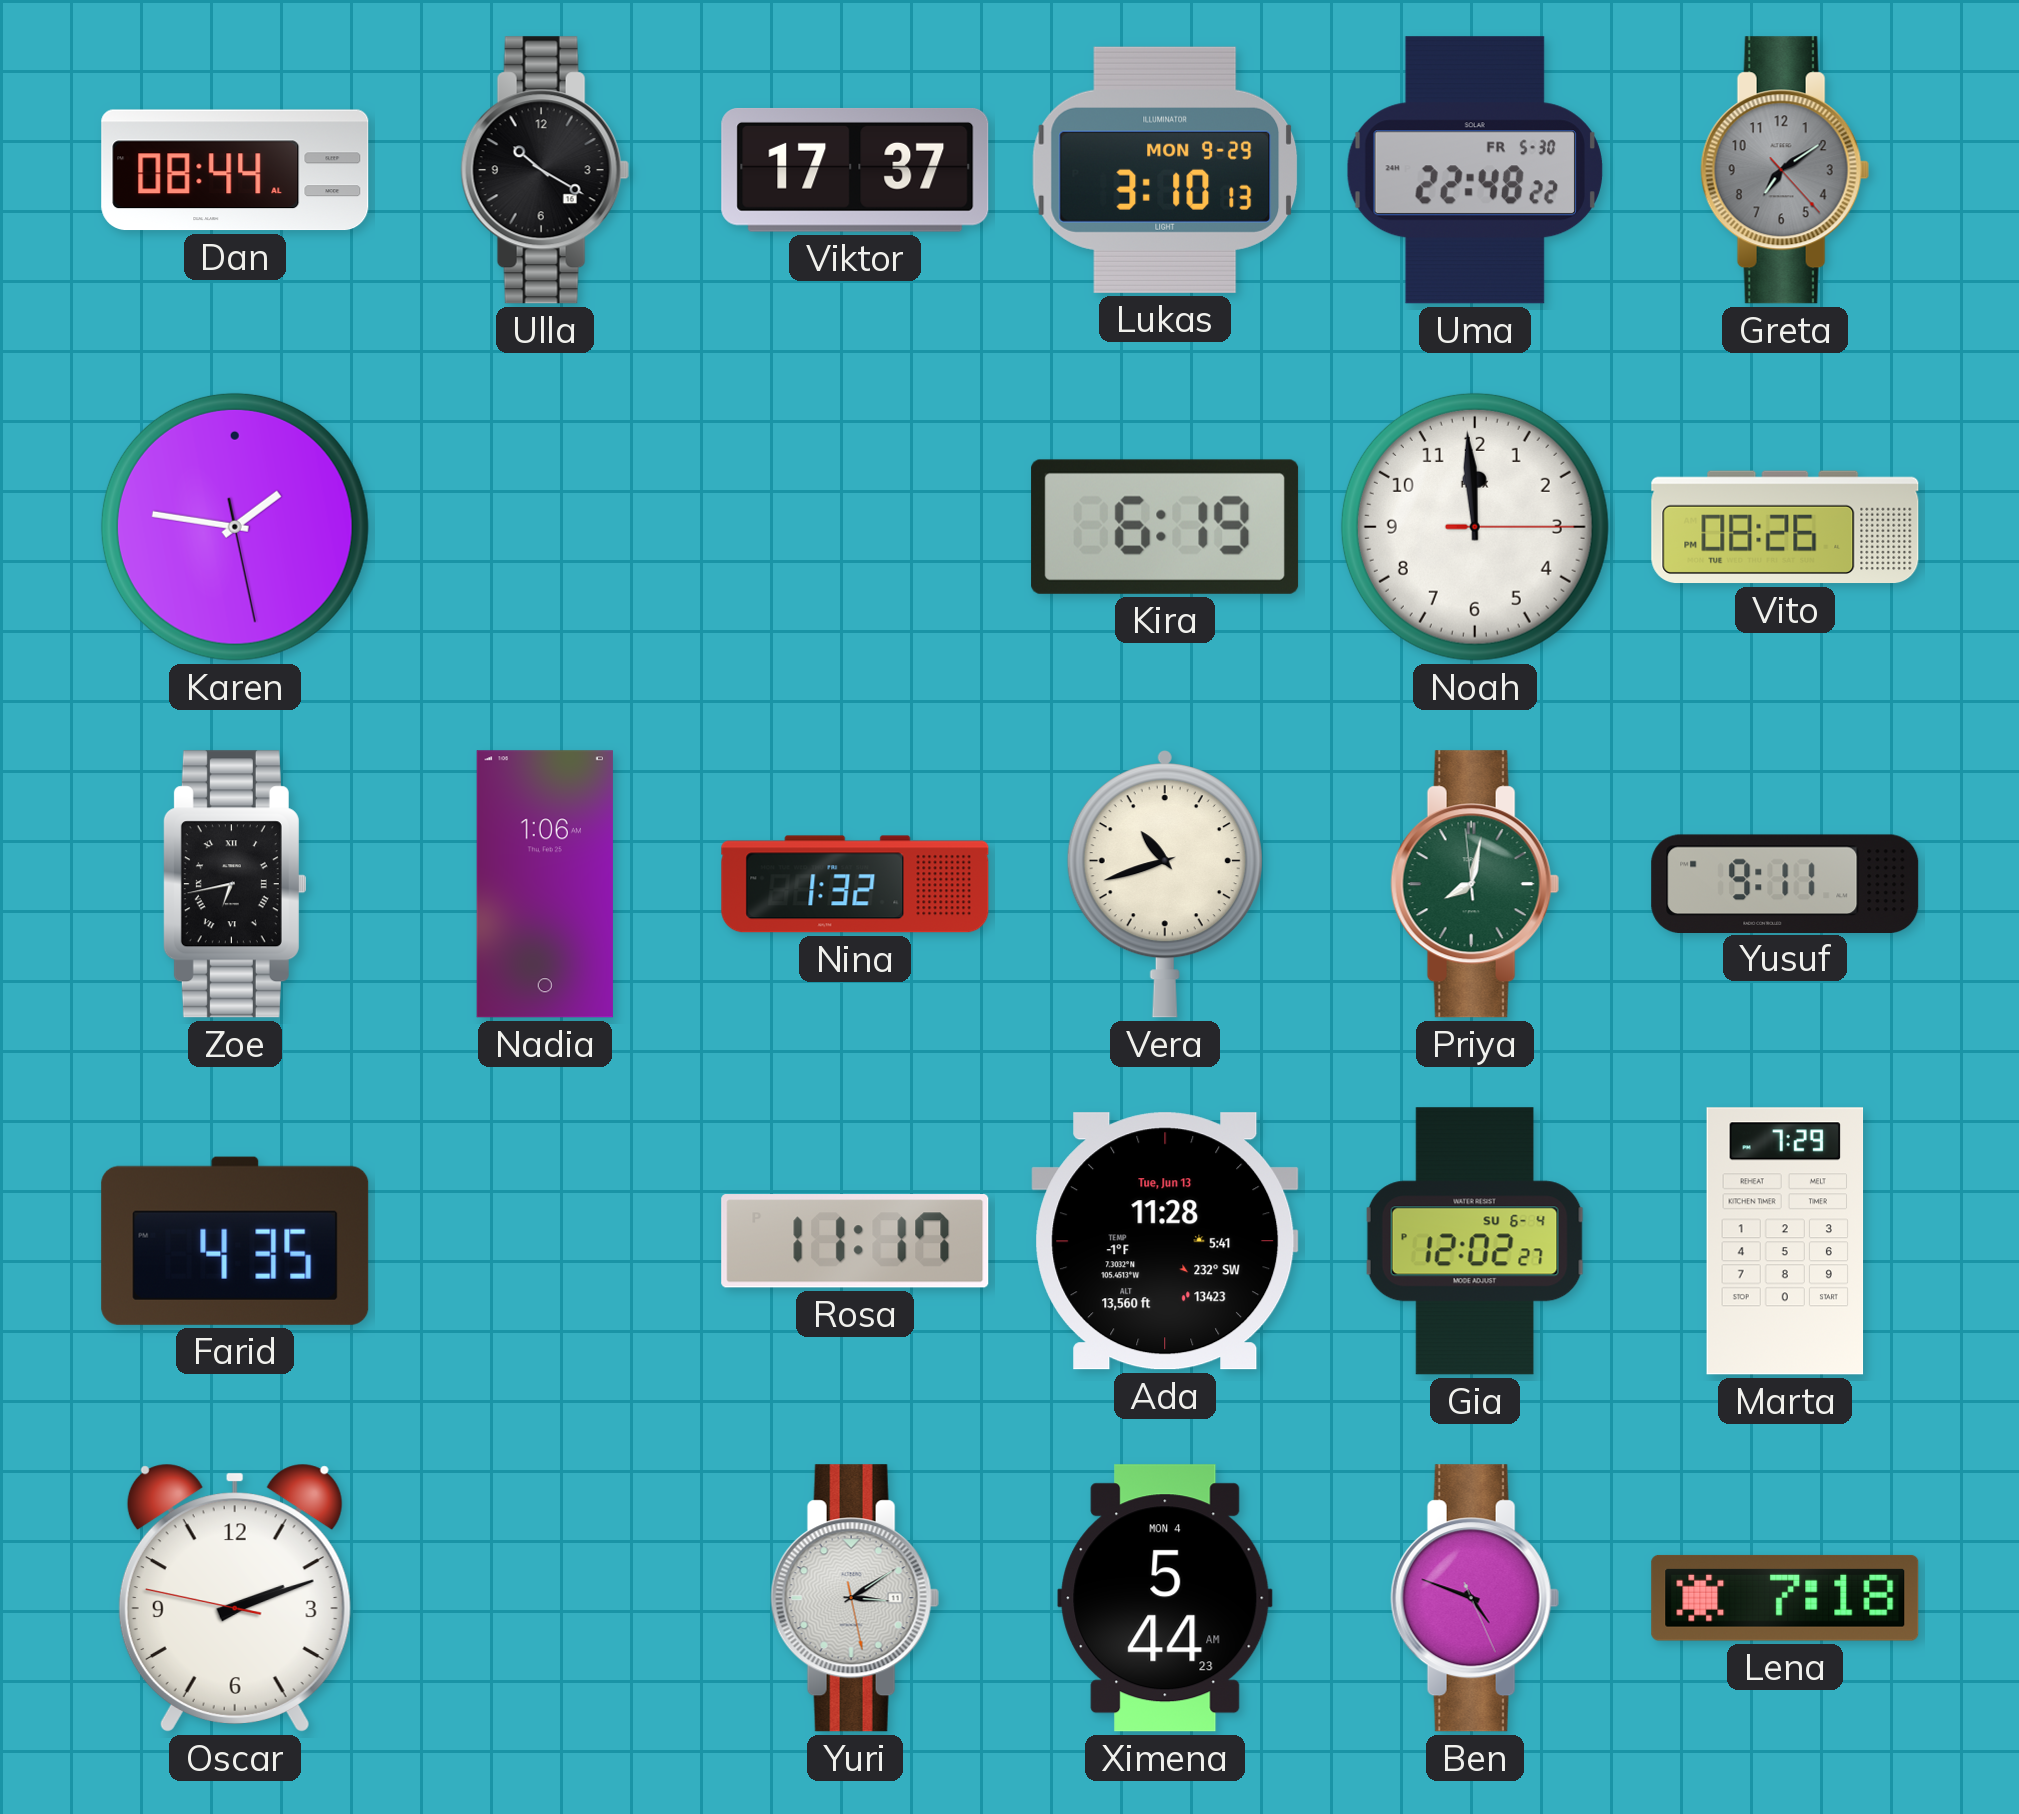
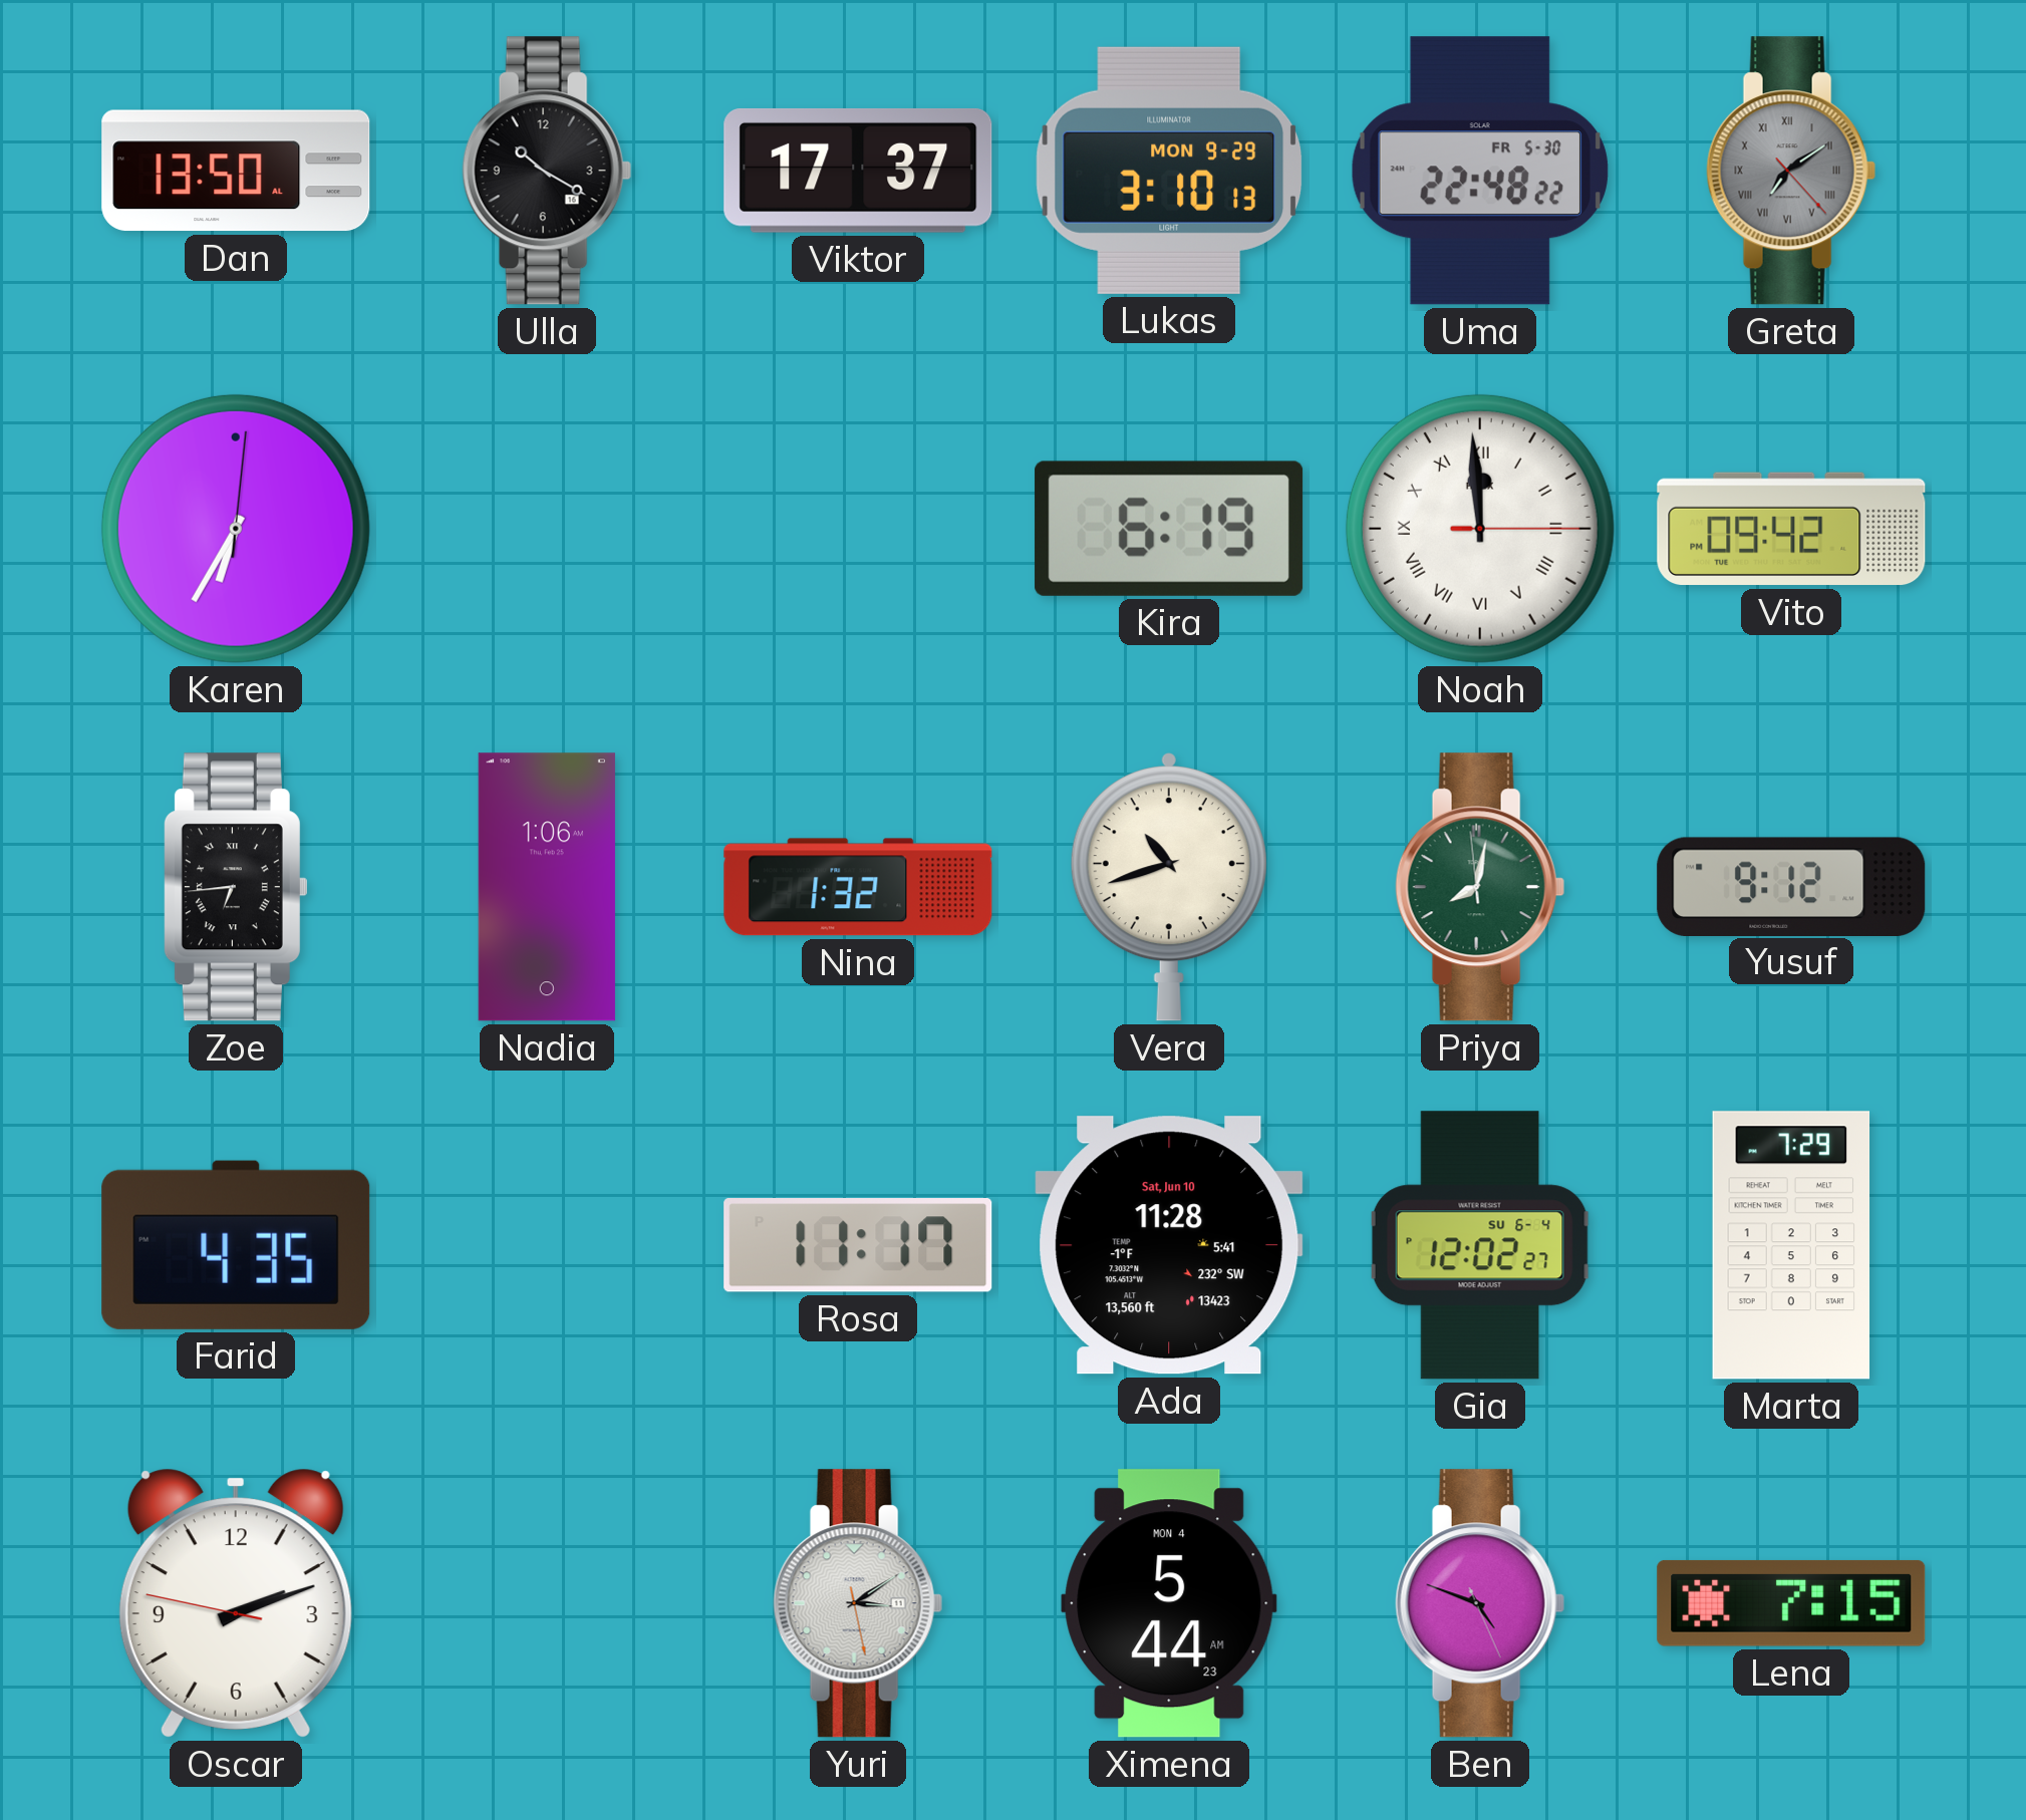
Dan: 08:44 -> 13:50 (236, 171)
Greta numerals: Arabic -> Roman (1791, 171)
Karen: 1:46 -> 6:35 (236, 529)
Noah numerals: Arabic -> Roman (1480, 529)
Vito: 08:26 -> 09:42 (1791, 529)
Zoe: 6:43 -> 6:44 (236, 887)
Yusuf: 9:11 -> 9:12 (1791, 886)
Ada date: Tue, Jun 13 -> Sat, Jun 10 (1169, 1245)
Lena: 7:18 -> 7:15 (1791, 1603)
